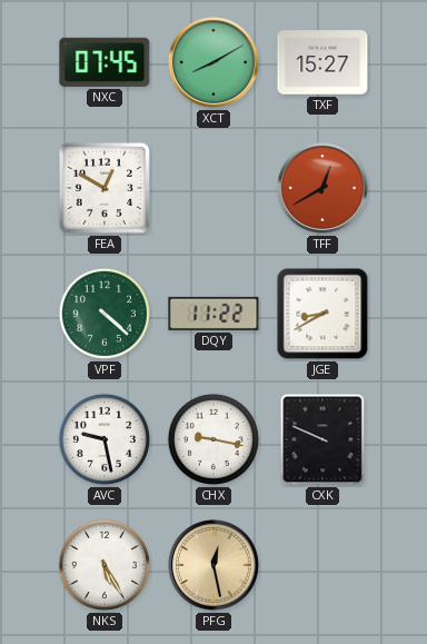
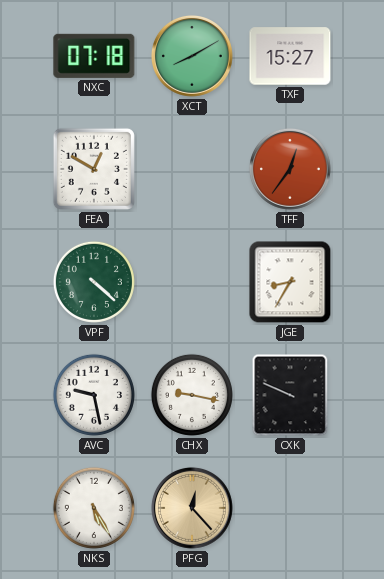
NXC: 07:45 -> 07:18 (94, 56)
TFF: 12:40 -> 12:36 (290, 169)
DQY: 11:22 -> none (213, 314)
JGE: 8:40 -> 8:35 (290, 282)
PFG: 12:28 -> 12:23 (192, 508)
